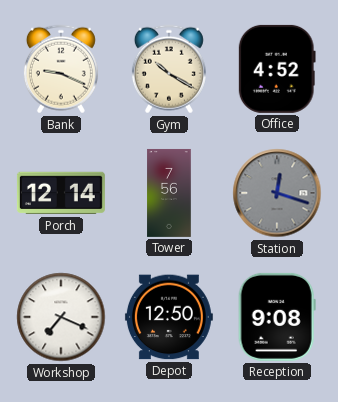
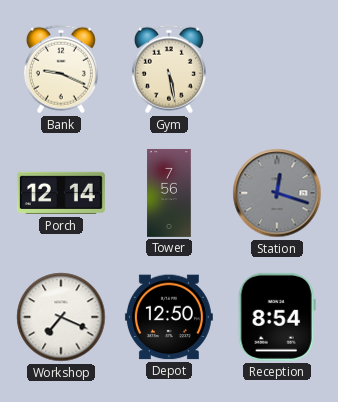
Gym: 10:20 -> 5:28 (169, 69)
Office: 4:52 -> none (277, 69)
Reception: 9:08 -> 8:54 (277, 317)
